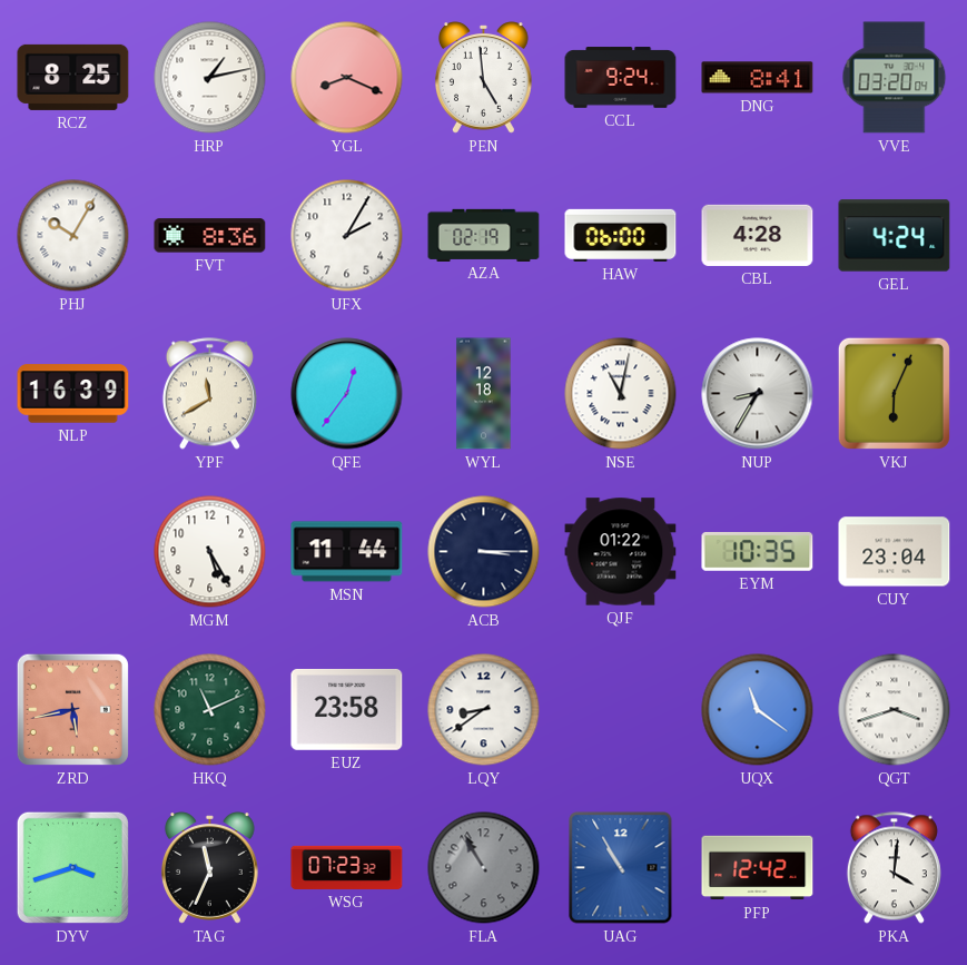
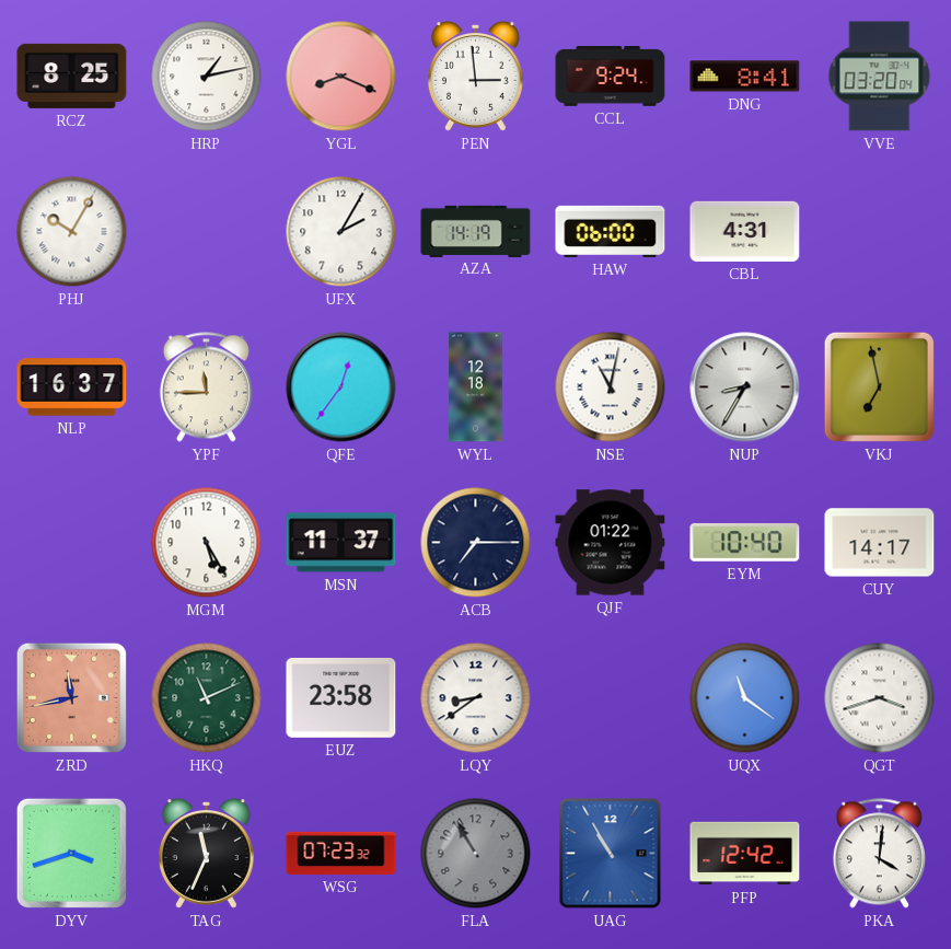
PEN: 4:59 -> 2:59 (475, 77)
FVT: 8:36 -> none (210, 236)
AZA: 02:19 -> 14:19 (476, 231)
CBL: 4:28 -> 4:31 (745, 231)
GEL: 4:24 -> none (895, 236)
NLP: 16:39 -> 16:37 (72, 387)
YPF: 11:40 -> 11:45 (206, 387)
VKJ: 6:04 -> 6:58 (879, 386)
MSN: 11:44 -> 11:37 (341, 543)
ACB: 3:15 -> 7:15 (476, 543)
EYM: 10:35 -> 10:40 (745, 542)
CUY: 23:04 -> 14:17 (880, 543)
ZRD: 5:43 -> 11:43 (71, 697)
